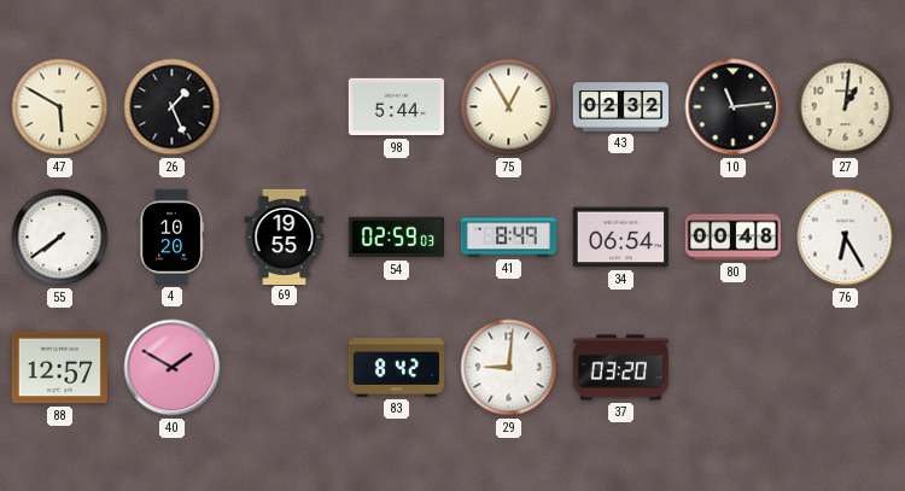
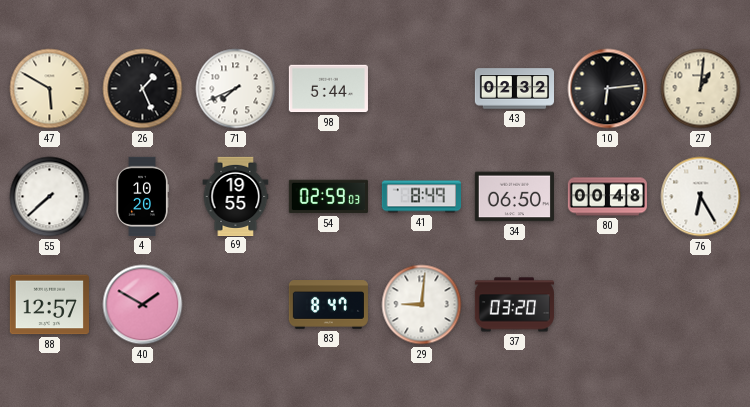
71: none -> 7:41 (236, 89)
75: 12:55 -> none (509, 107)
10: 11:14 -> 6:14 (608, 89)
55: 7:39 -> 7:38 (50, 197)
34: 06:54 -> 06:50 (514, 197)
83: 8:42 -> 8:47 (328, 305)
